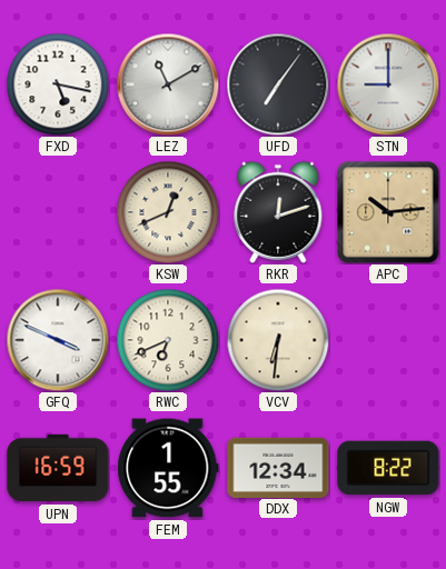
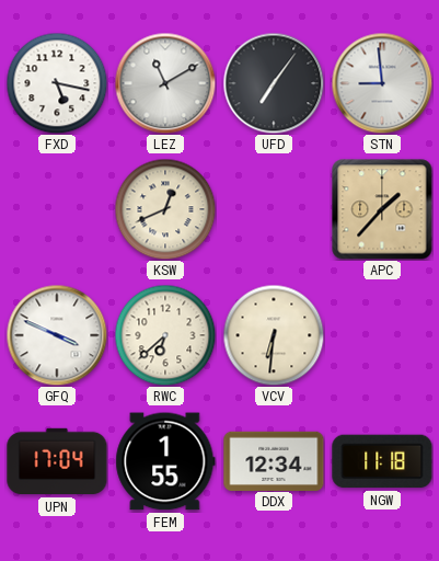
STN: 9:00 -> 8:59 (382, 83)
RKR: 12:12 -> none (278, 212)
APC: 10:14 -> 1:37 (382, 209)
RWC: 6:41 -> 6:38 (165, 335)
UPN: 16:59 -> 17:04 (57, 461)
NGW: 8:22 -> 11:18 (382, 461)
